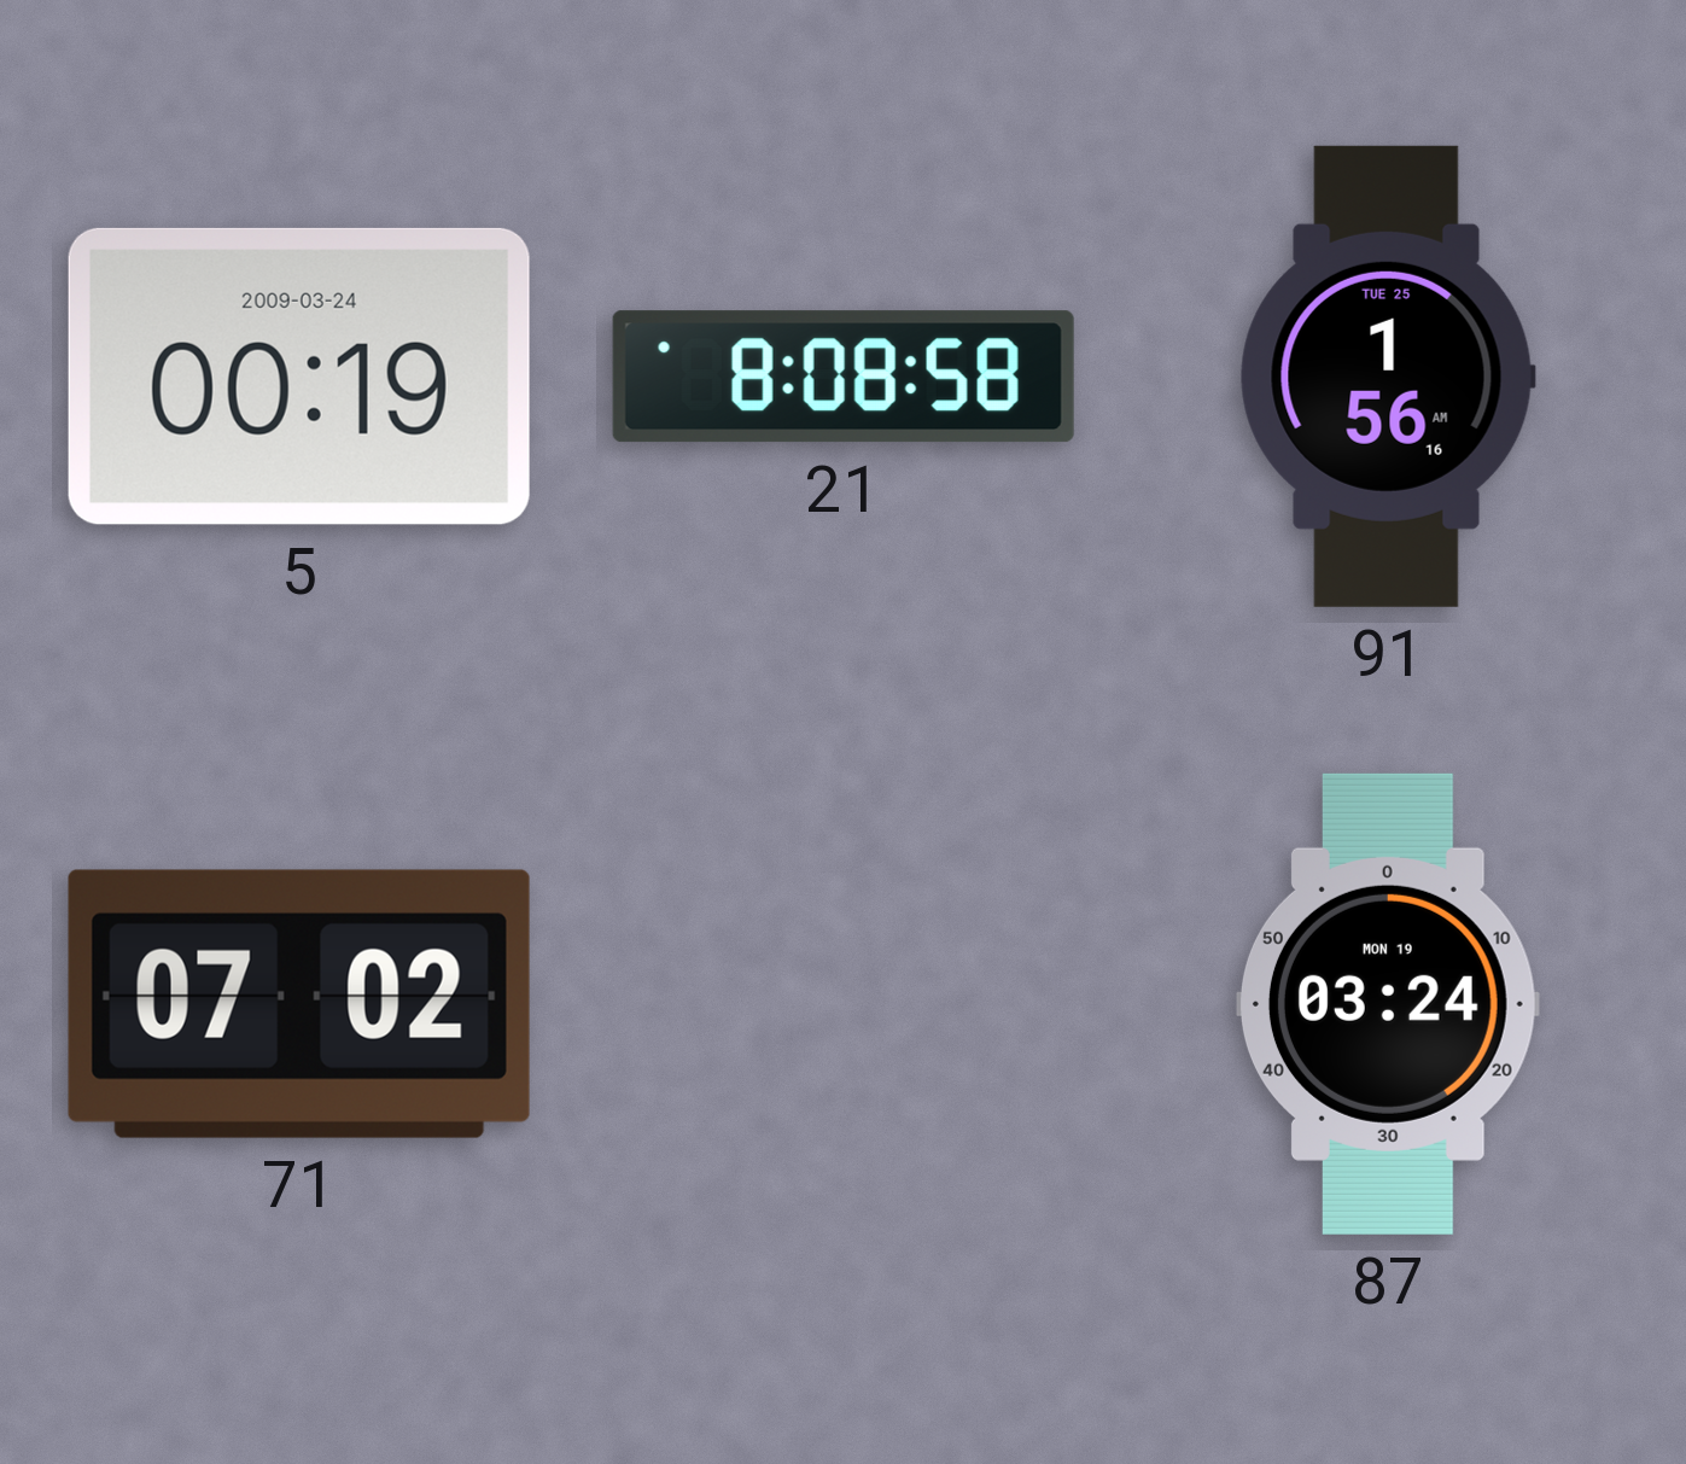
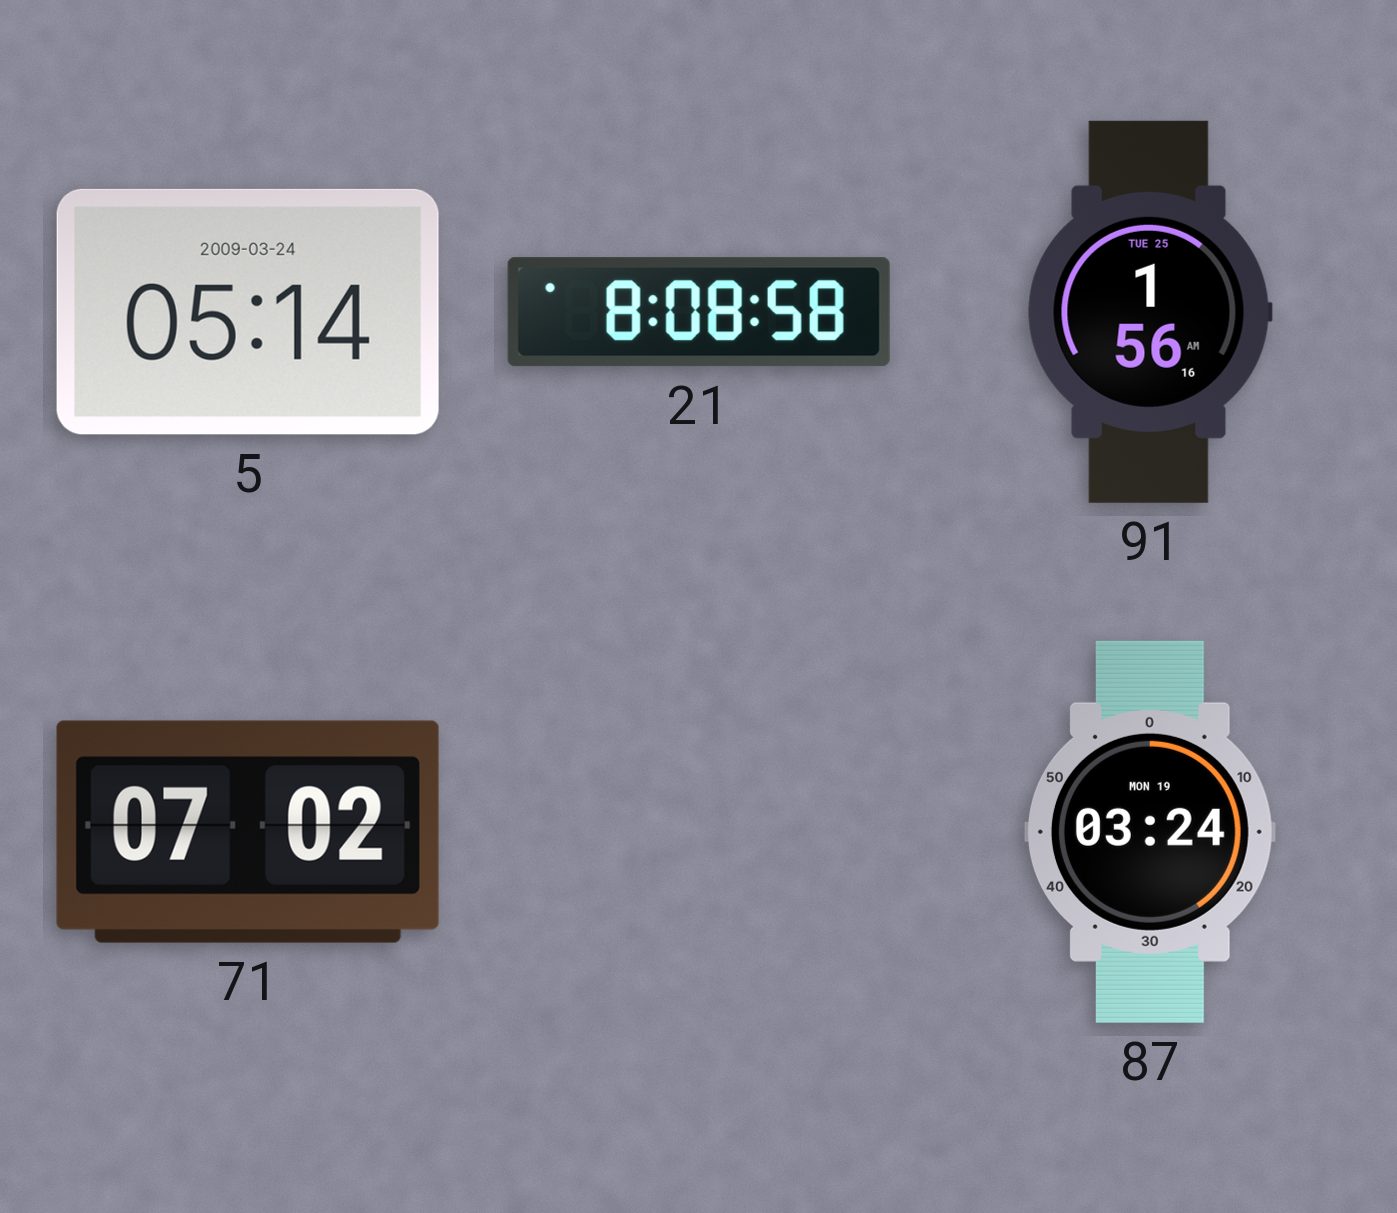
5: 00:19 -> 05:14 (248, 312)
